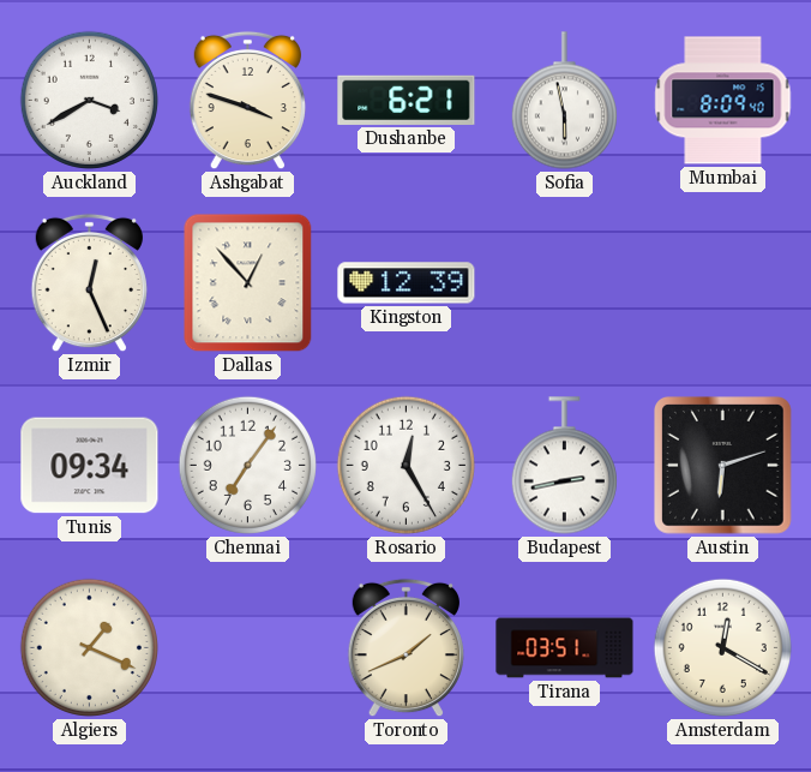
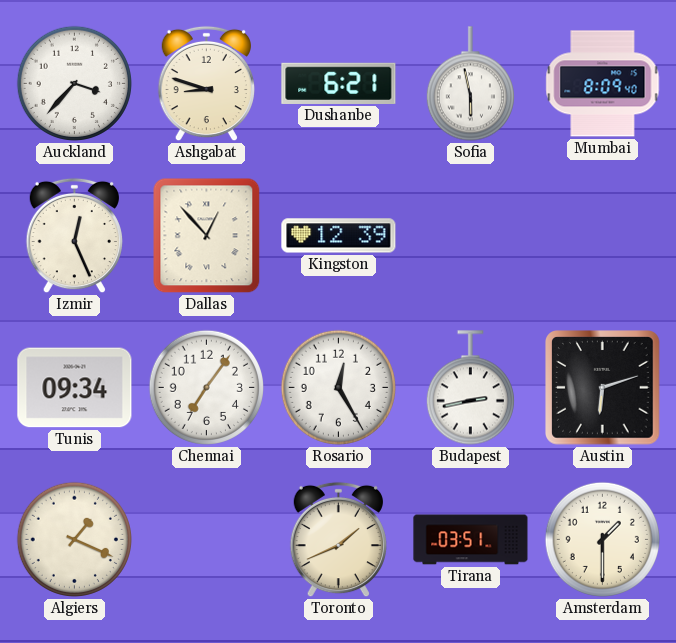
Auckland: 3:40 -> 3:37 (74, 83)
Ashgabat: 3:48 -> 8:48 (206, 84)
Amsterdam: 12:20 -> 1:30 (602, 539)
